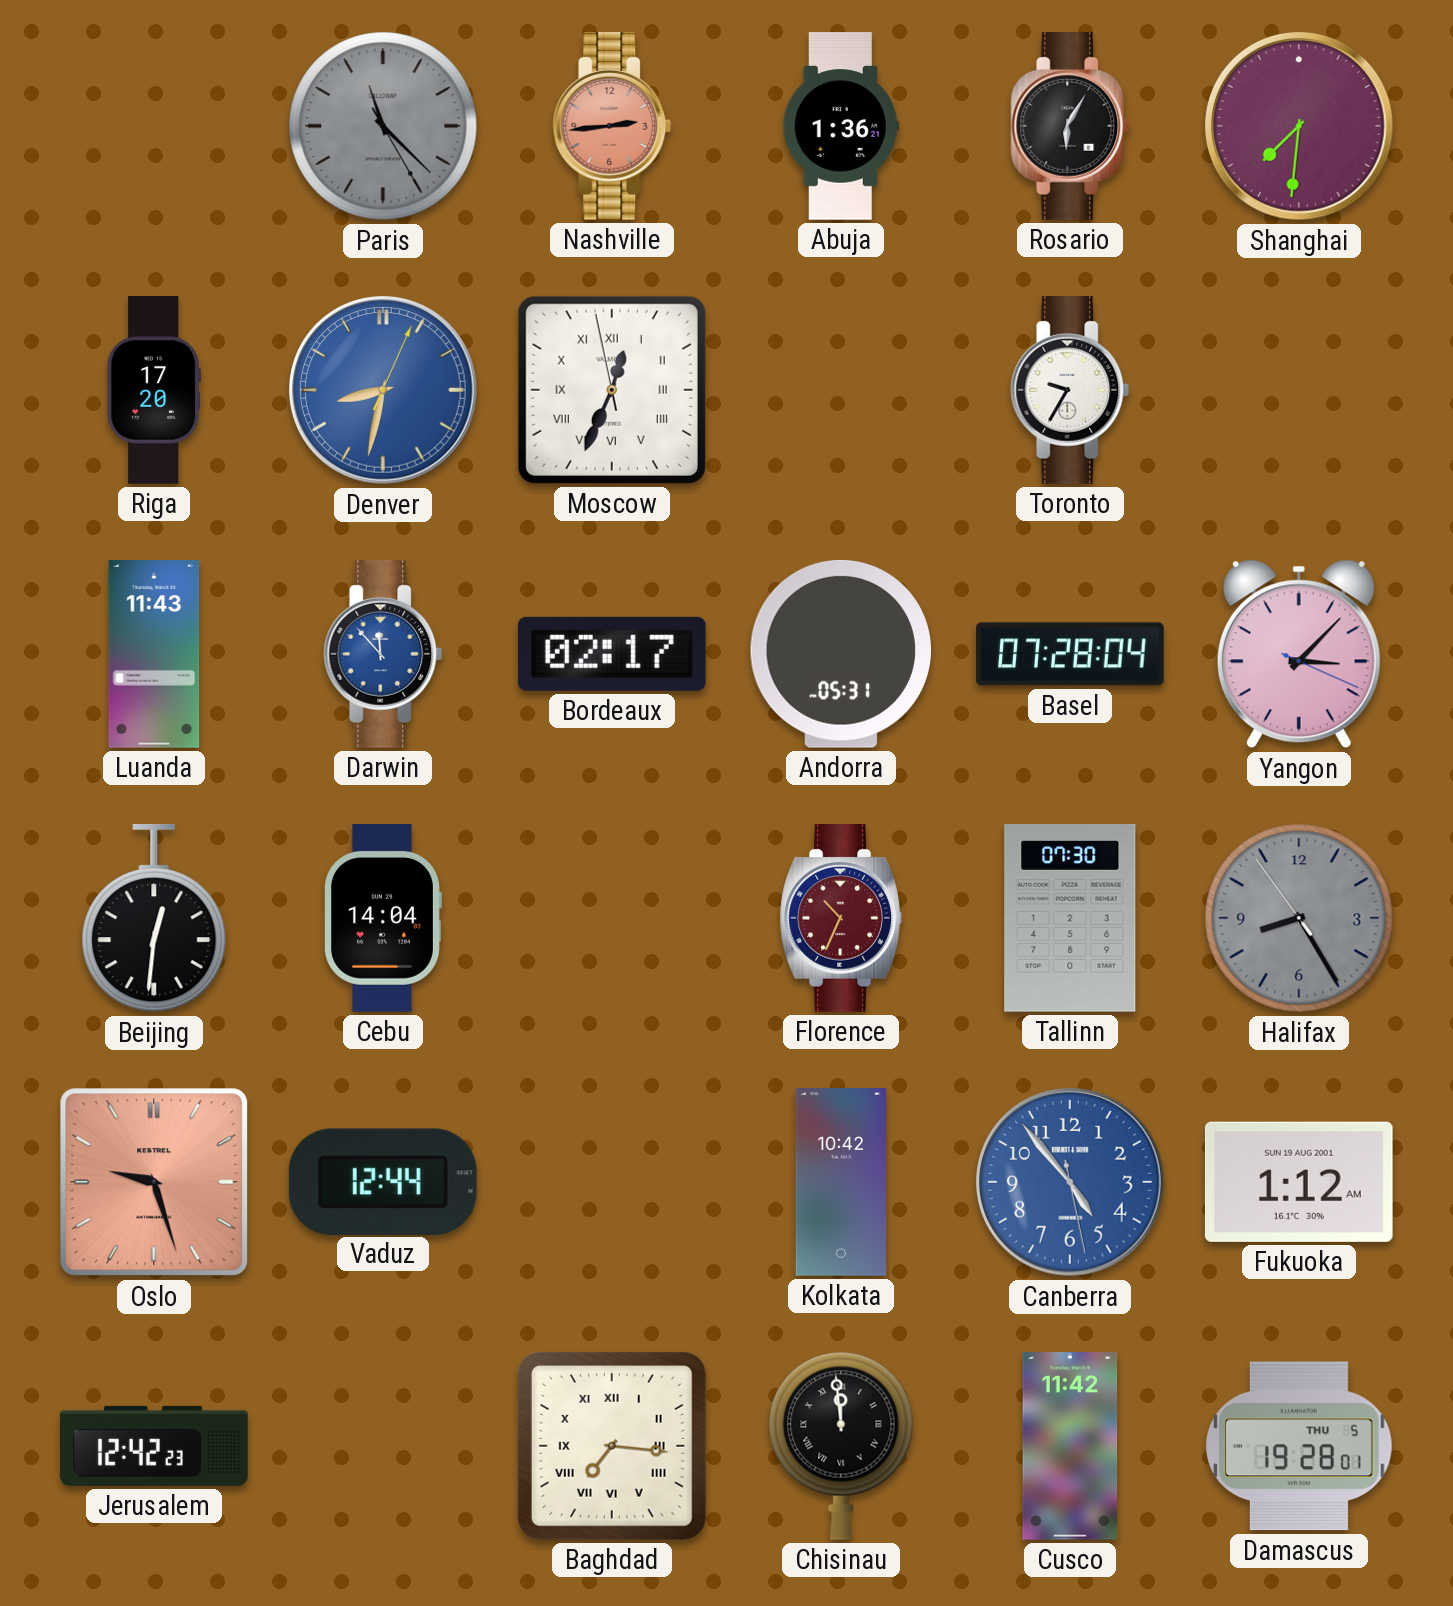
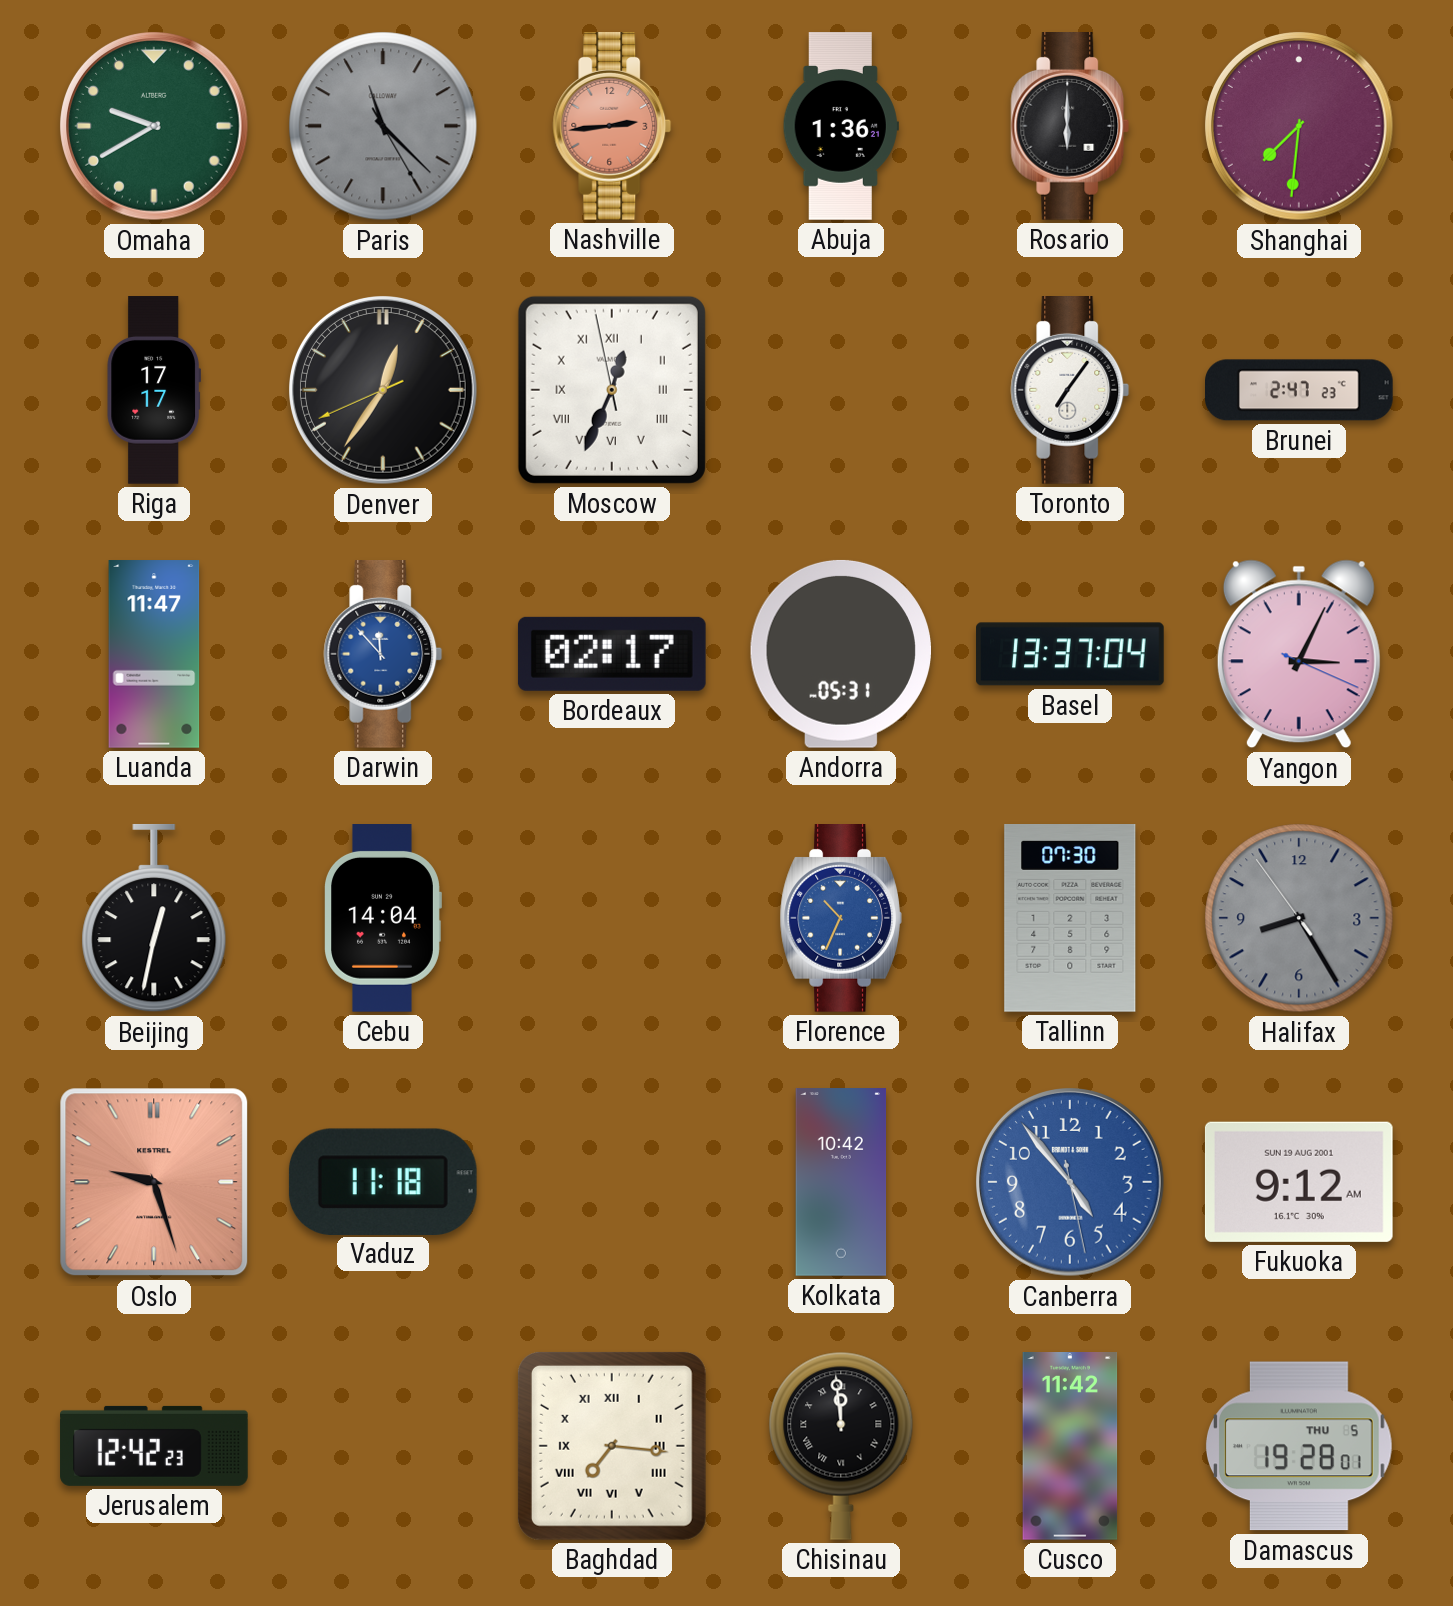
Omaha: none -> 9:40 (155, 127)
Rosario: 6:05 -> 6:00 (1070, 127)
Riga: 17:20 -> 17:17 (153, 390)
Denver: 8:32 -> 12:35 (384, 391)
Denver dial: blue -> black (384, 391)
Toronto: 9:35 -> 7:06 (1070, 391)
Brunei: none -> 2:47 (1300, 390)
Luanda: 11:43 -> 11:47 (154, 654)
Basel: 07:28 -> 13:37 (1070, 654)
Yangon: 3:07 -> 3:04 (1299, 654)
Beijing: 12:31 -> 12:32 (154, 918)
Florence dial: burgundy -> blue (841, 919)
Vaduz: 12:44 -> 11:18 (383, 1181)
Fukuoka: 1:12 -> 9:12 (1299, 1182)
